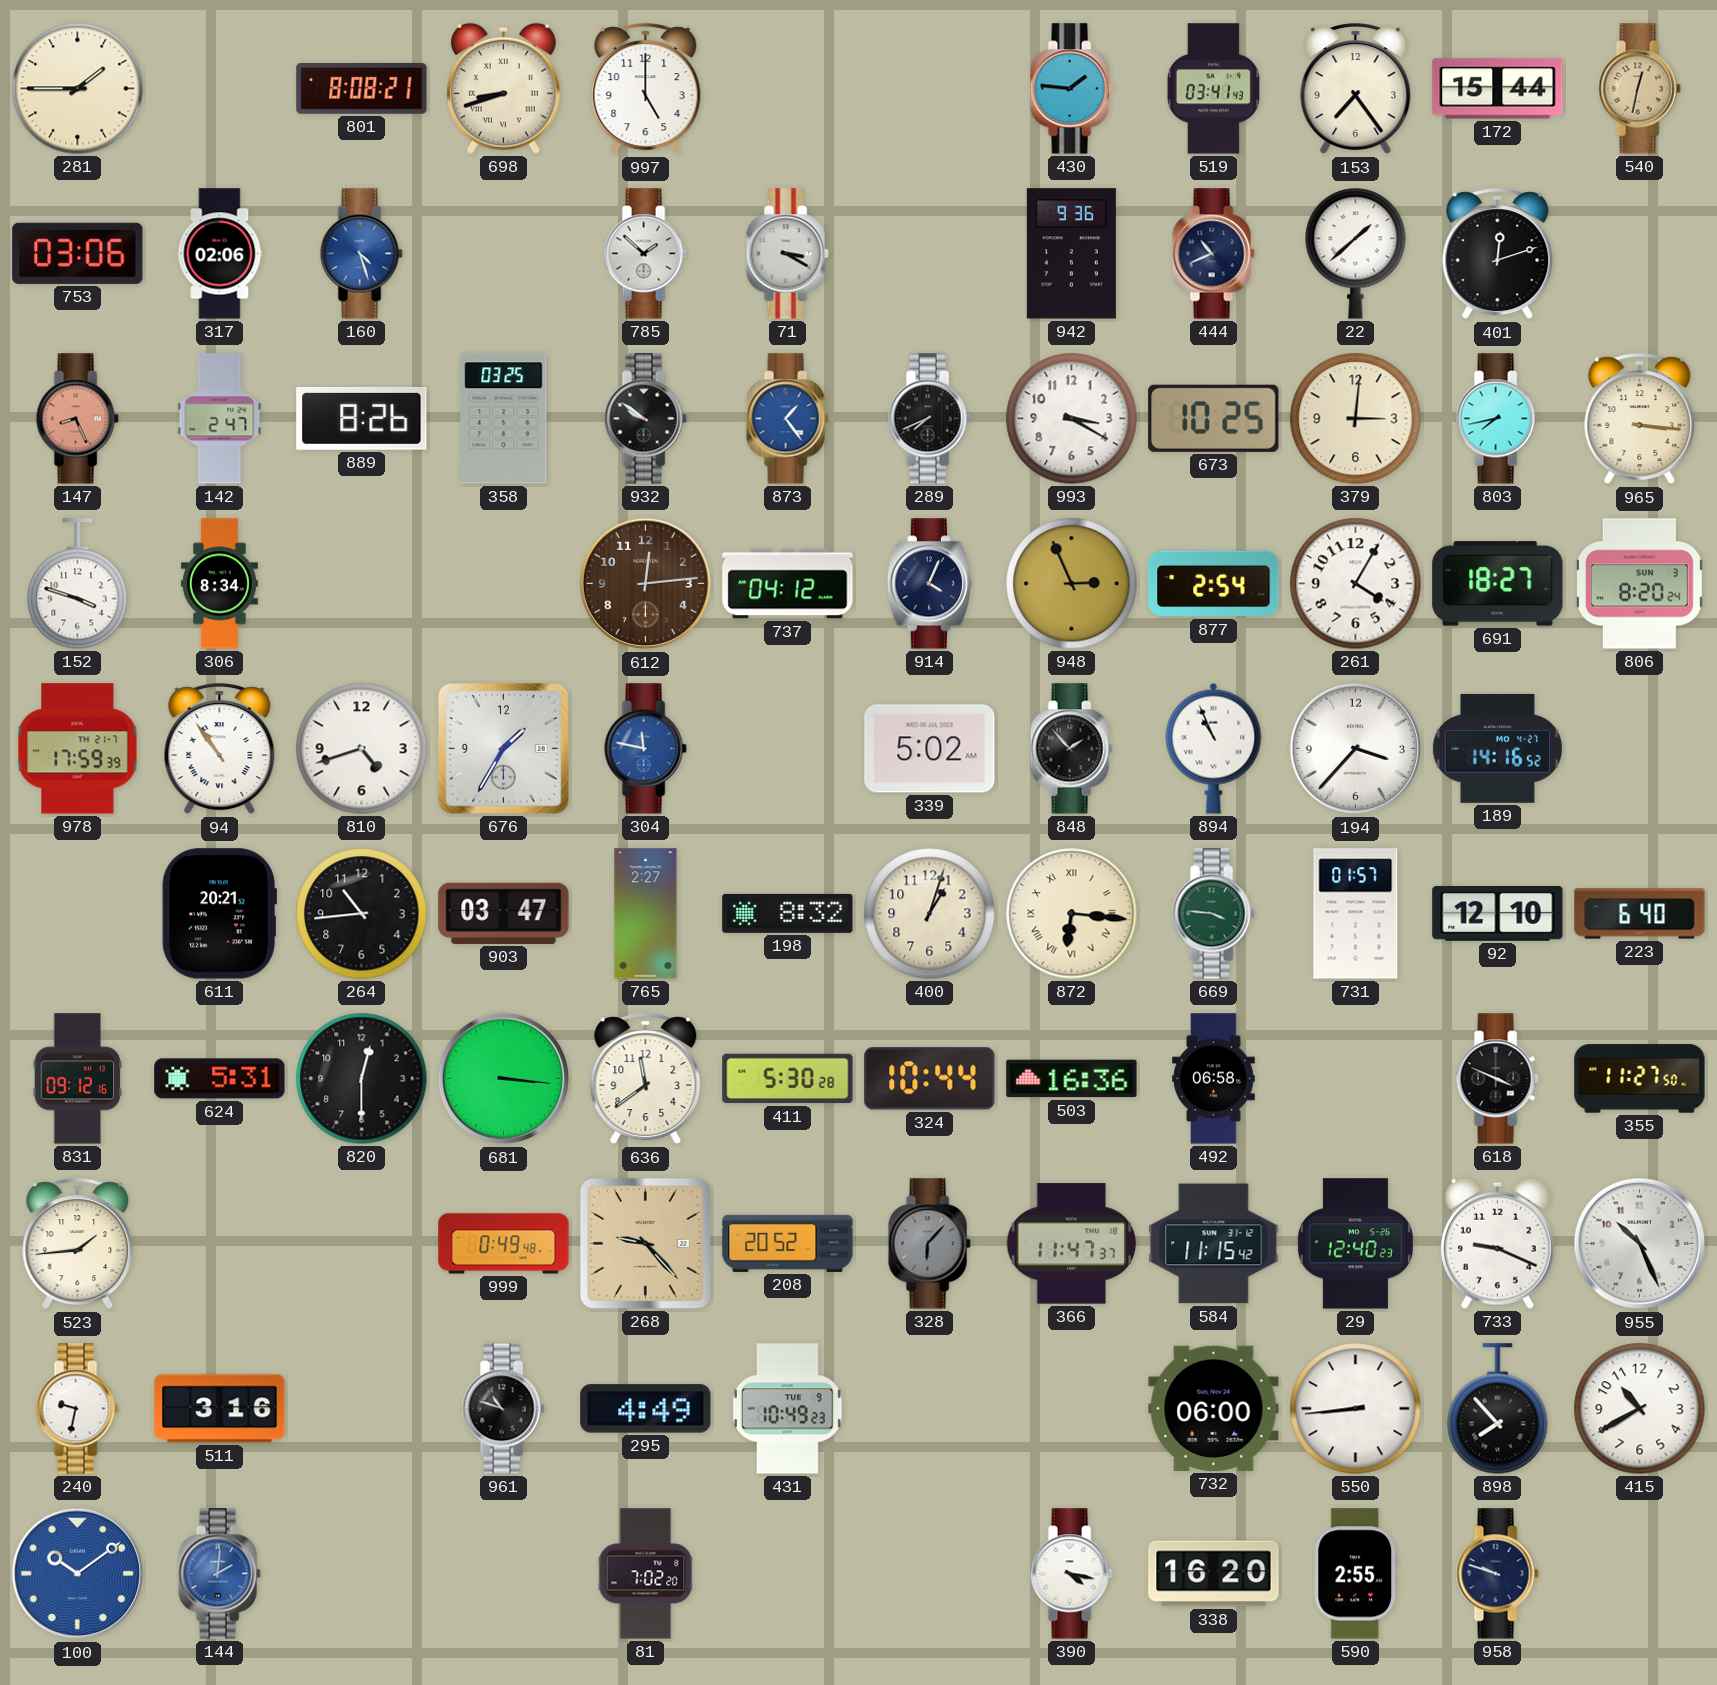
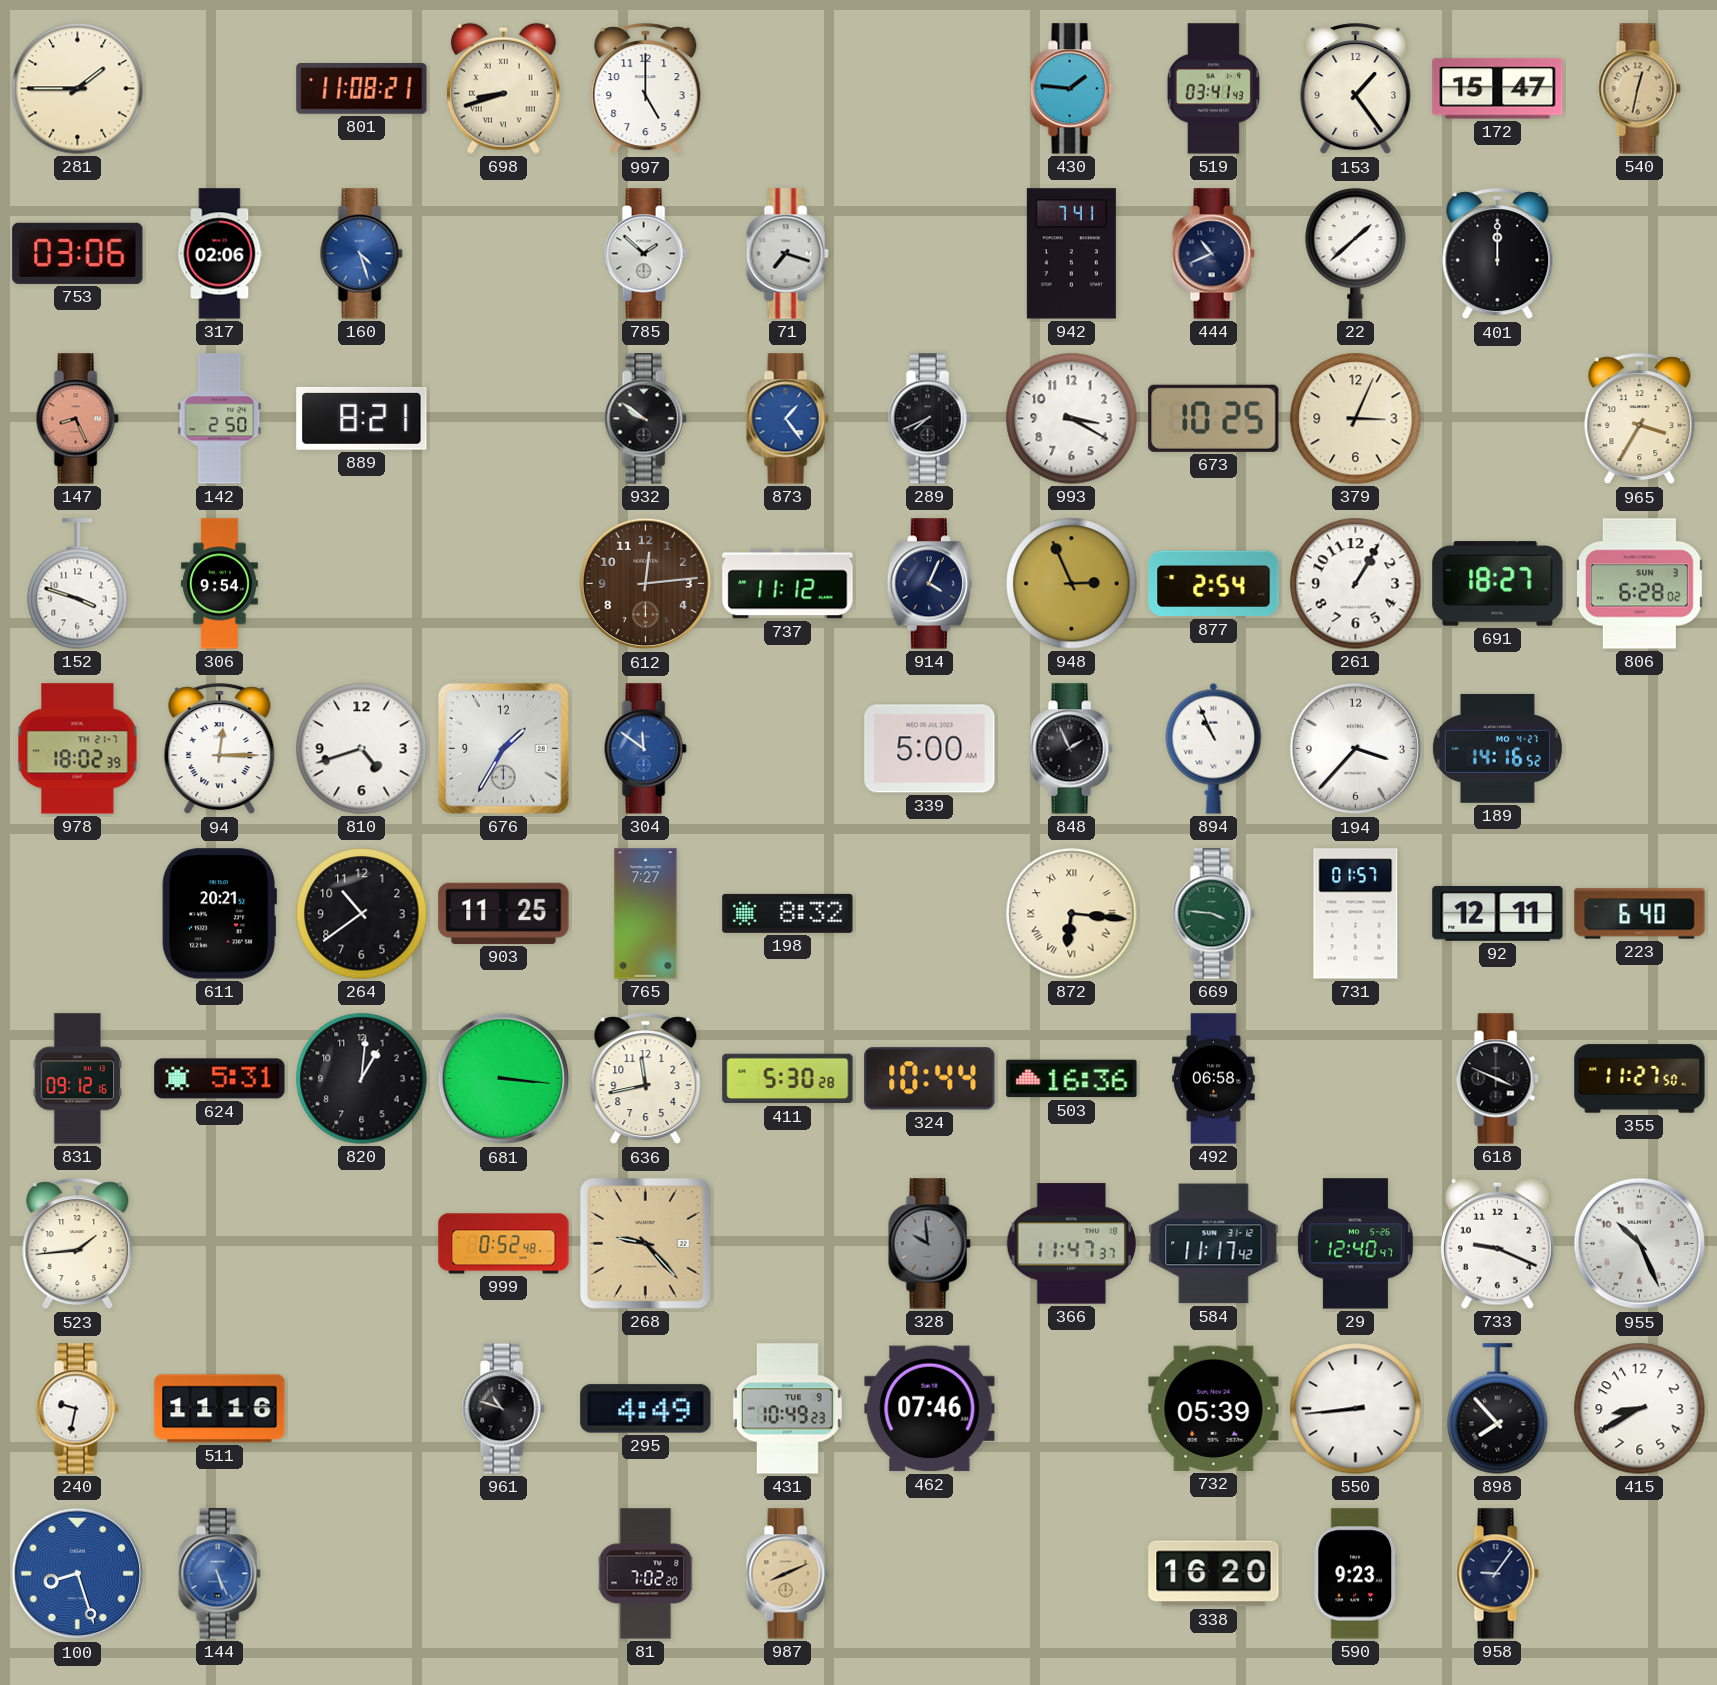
801: 8:08 -> 11:08 (362, 89)
153: 7:24 -> 1:24 (1356, 89)
172: 15:44 -> 15:47 (1498, 89)
71: 3:20 -> 7:18 (787, 254)
942: 9:36 -> 7:41 (1071, 254)
401: 12:12 -> 12:00 (1498, 254)
142: 2:47 -> 2:50 (220, 419)
889: 8:26 -> 8:21 (362, 418)
358: 03:25 -> none (504, 419)
379: 3:01 -> 3:04 (1356, 419)
803: 7:43 -> none (1497, 419)
965: 3:16 -> 3:35 (1640, 419)
306: 8:34 -> 9:54 (219, 584)
737: 04:12 -> 11:12 (788, 584)
261: 4:05 -> 1:05 (1356, 584)
806: 8:20 -> 6:28 (1639, 584)
978: 17:59 -> 18:02 (78, 749)
94: 10:54 -> 12:15 (220, 749)
304: 11:47 -> 11:51 (645, 749)
339: 5:02 -> 5:00 (930, 749)
848: 1:53 -> 1:56 (1071, 749)
264: 10:44 -> 10:39 (362, 914)
903: 03:47 -> 11:25 (504, 913)
765: 2:27 -> 7:27 (646, 914)
400: 1:03 -> none (930, 914)
92: 12:10 -> 12:11 (1498, 914)
820: 12:30 -> 1:01 (362, 1079)
636: 11:39 -> 11:43 (646, 1079)
999: 0:49 -> 0:52 (504, 1244)
208: 20:52 -> none (788, 1243)
328: 6:07 -> 9:59 (929, 1244)
584: 11:15 -> 11:17 (1214, 1244)
29: 12:40:23 -> 12:40:47 (1355, 1244)
511: 3:16 -> 11:16 (220, 1409)
462: none -> 07:46 (930, 1409)
732: 06:00 -> 05:39 (1214, 1408)
415: 10:40 -> 8:40 (1640, 1409)
100: 10:09 -> 8:27 (78, 1574)
144: 2:01 -> 5:26 (219, 1574)
987: none -> 8:11 (787, 1574)
390: 4:17 -> none (1071, 1574)
590: 2:55 -> 9:23 (1356, 1574)
958: 9:48 -> 9:06 (1497, 1574)
